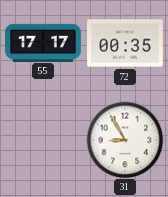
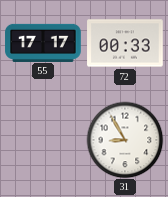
72: 00:35 -> 00:33 (125, 43)
